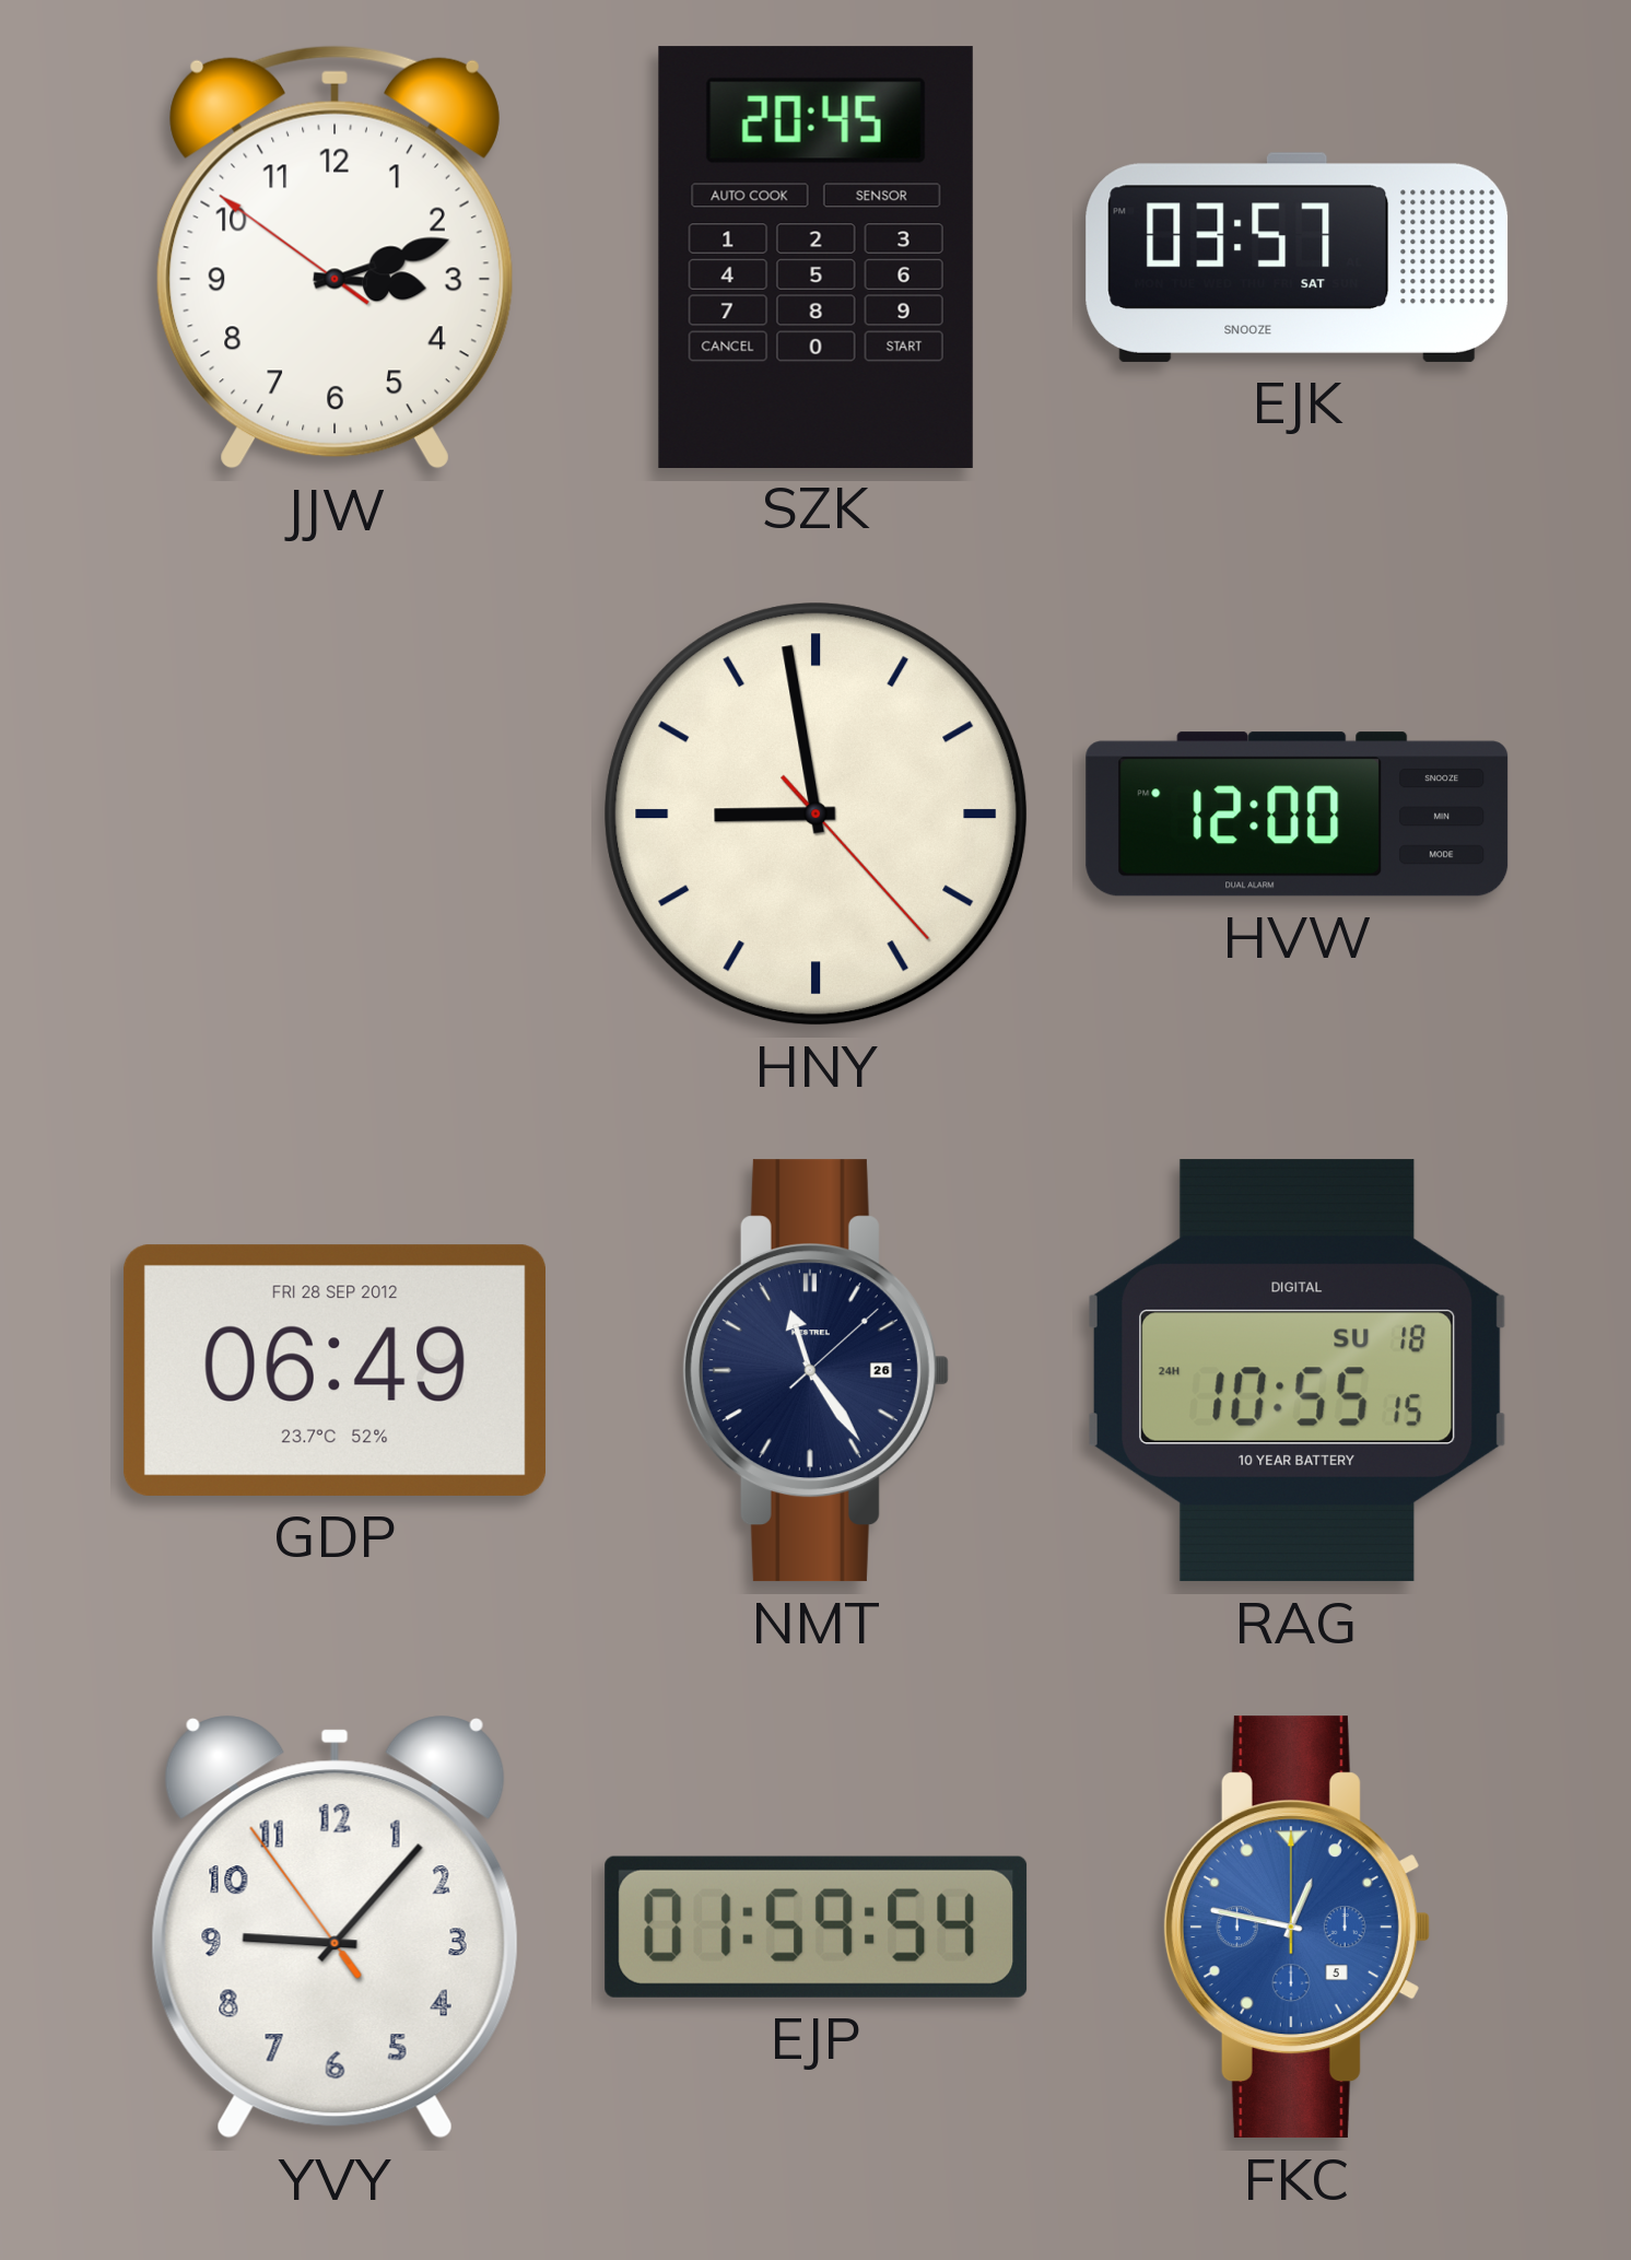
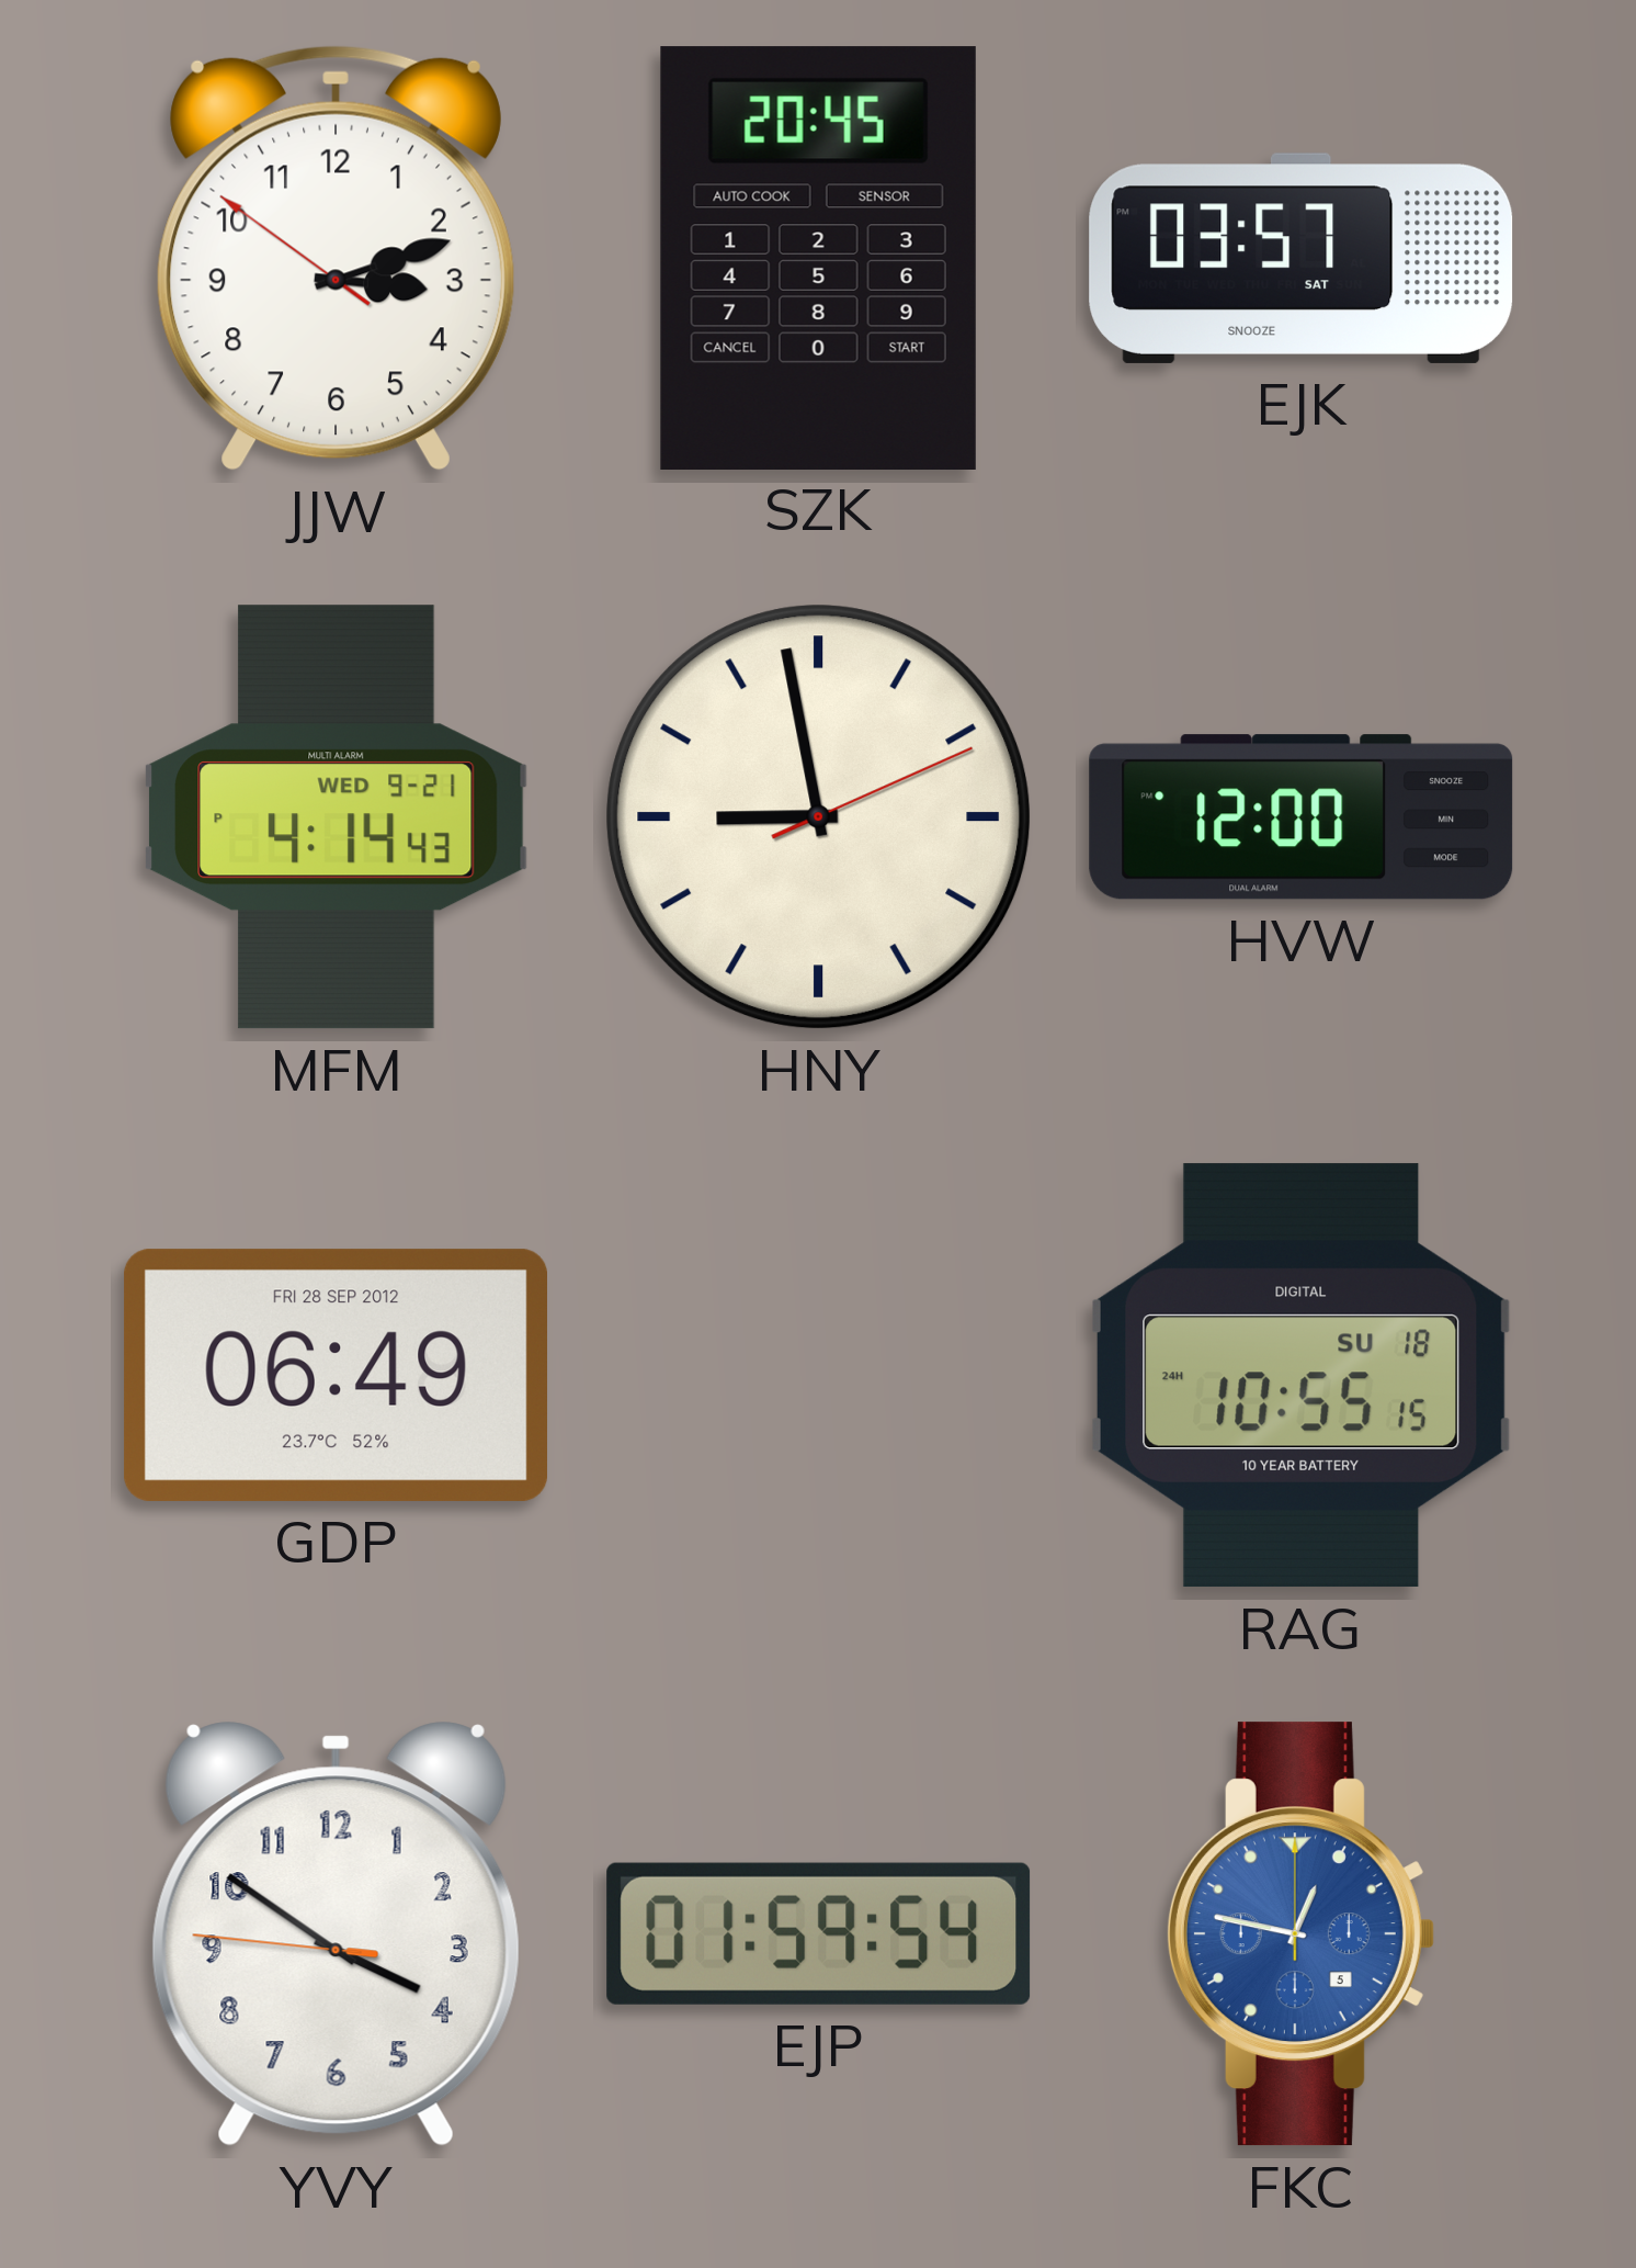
MFM: none -> 4:14 (337, 817)
HNY: 8:58:23 -> 8:58:11 (819, 817)
NMT: 11:24 -> none (815, 1371)
YVY: 9:06 -> 3:50 (336, 1933)
